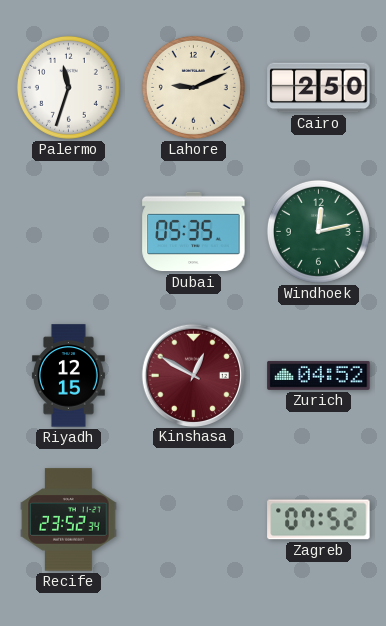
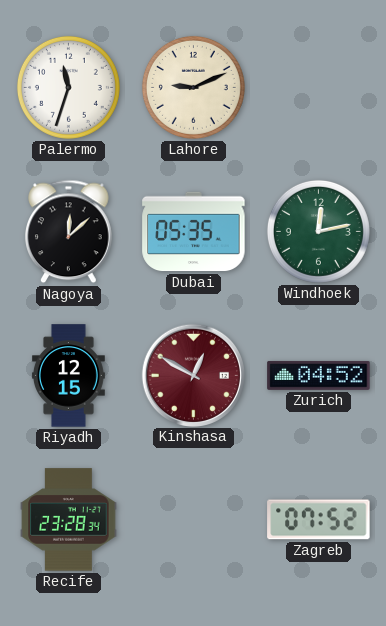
Cairo: 2:50 -> none (319, 88)
Nagoya: none -> 12:08 (69, 232)
Recife: 23:52 -> 23:28 (69, 520)
